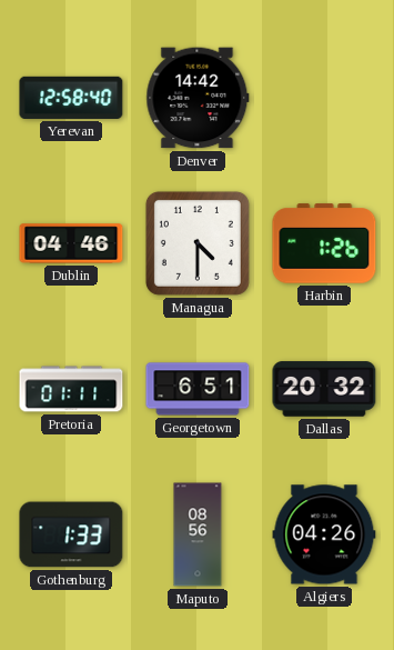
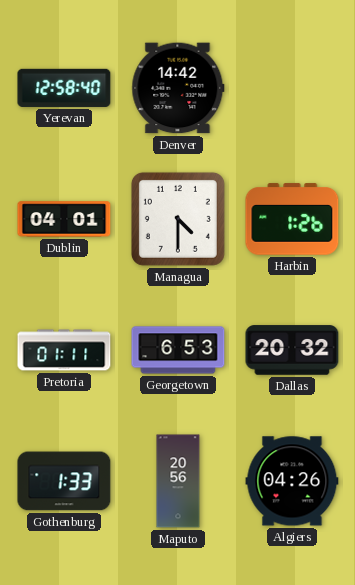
Dublin: 04:46 -> 04:01 (64, 219)
Georgetown: 6:51 -> 6:53 (178, 350)
Maputo: 08:56 -> 20:56 (178, 481)
